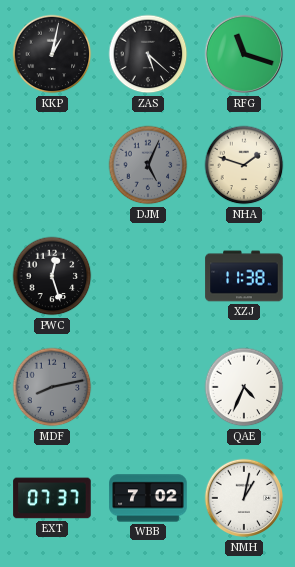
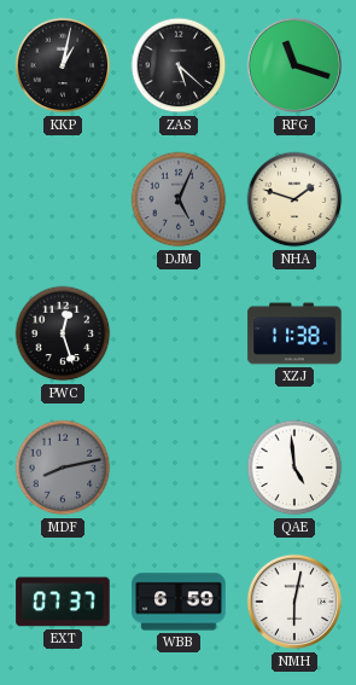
QAE: 4:34 -> 4:59 (294, 468)
WBB: 7:02 -> 6:59 (179, 602)
NMH: 1:02 -> 6:02 (294, 602)
